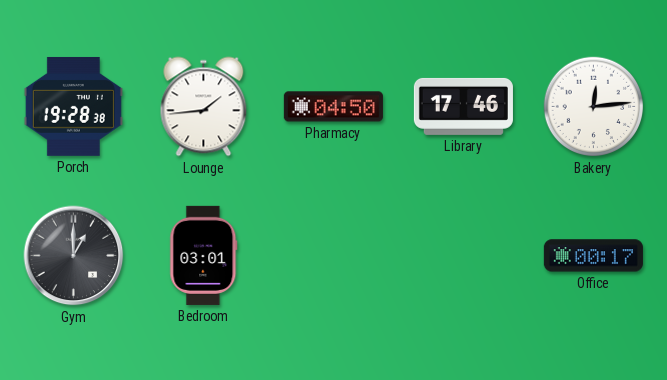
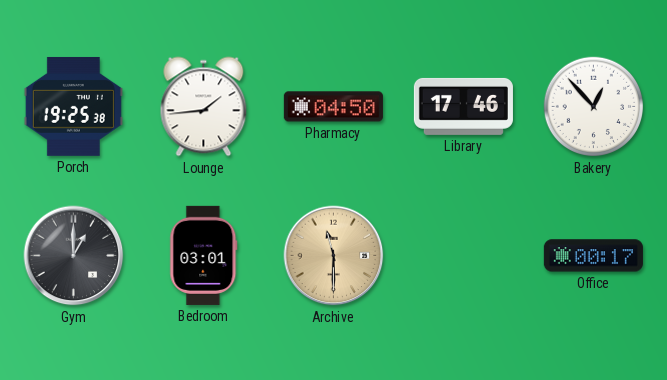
Porch: 19:28 -> 19:25 (73, 106)
Bakery: 12:14 -> 12:53 (594, 107)
Archive: none -> 11:30 (334, 256)
